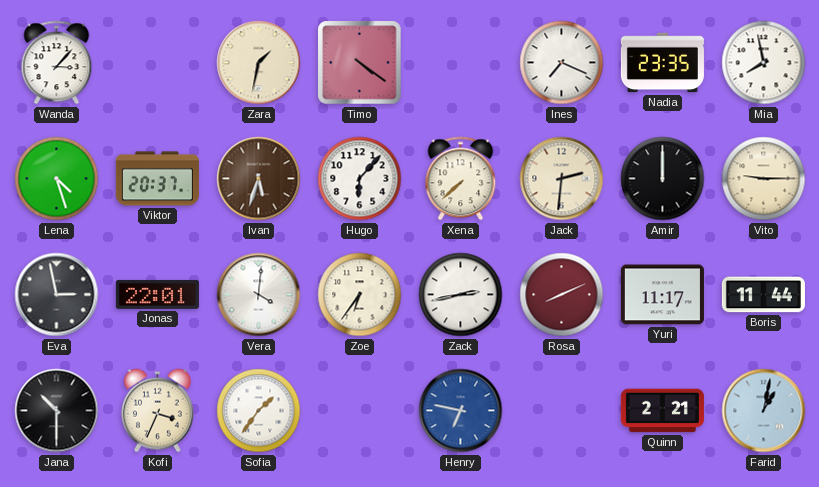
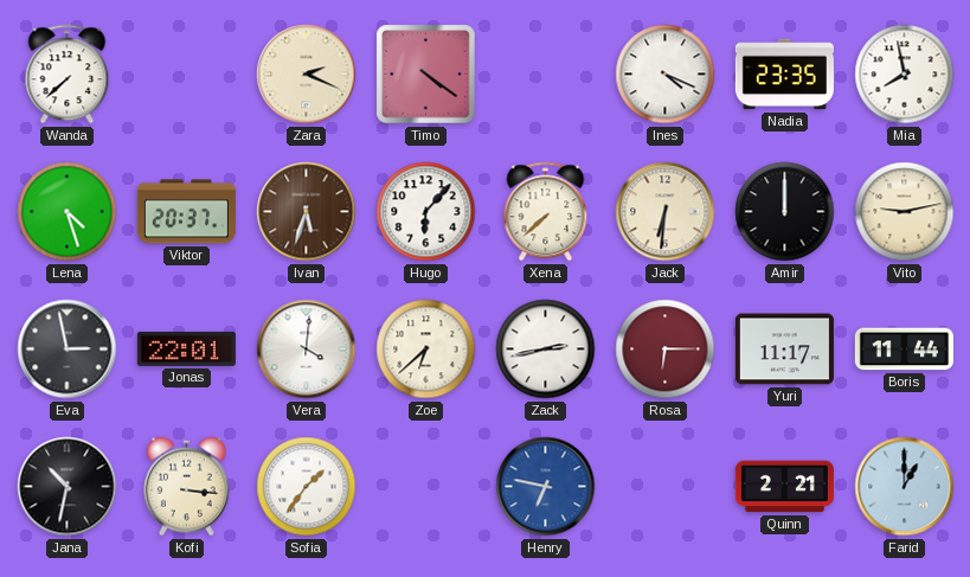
Wanda: 3:07 -> 7:38 (68, 75)
Zara: 1:32 -> 2:19 (307, 75)
Ines: 7:19 -> 4:19 (666, 75)
Jack: 2:31 -> 6:31 (666, 212)
Vito: 9:15 -> 9:13 (905, 212)
Zoe: 6:36 -> 6:38 (426, 350)
Rosa: 8:11 -> 6:15 (666, 350)
Jana: 10:30 -> 10:32 (68, 487)
Kofi: 3:34 -> 3:16 (186, 487)
Farid: 1:02 -> 1:00 (905, 487)
